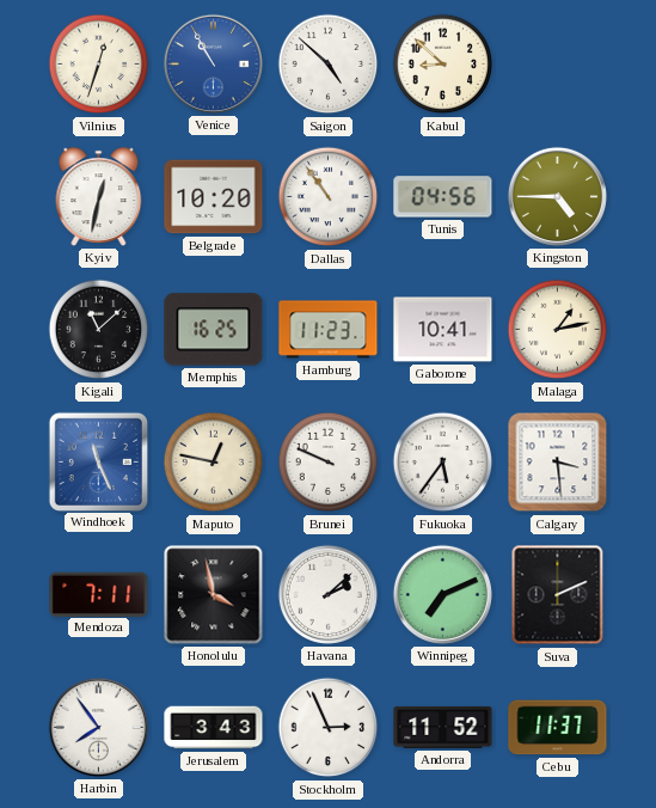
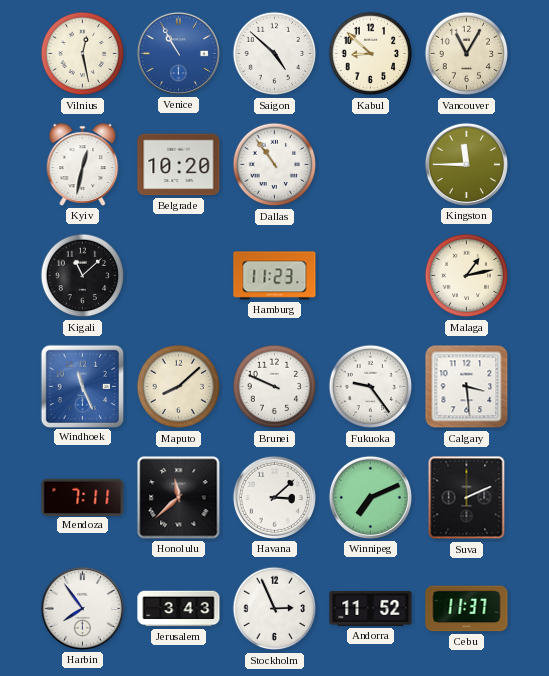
Vilnius: 12:33 -> 12:28 (83, 54)
Vancouver: none -> 11:05 (467, 54)
Tunis: 04:56 -> none (443, 197)
Kingston: 4:45 -> 11:45 (466, 164)
Memphis: 16:25 -> none (214, 330)
Gaborone: 10:41 -> none (443, 330)
Maputo: 12:47 -> 8:08 (179, 387)
Fukuoka: 5:36 -> 9:24 (371, 387)
Honolulu: 3:58 -> 11:38 (179, 498)
Havana: 2:08 -> 3:08 (274, 497)
